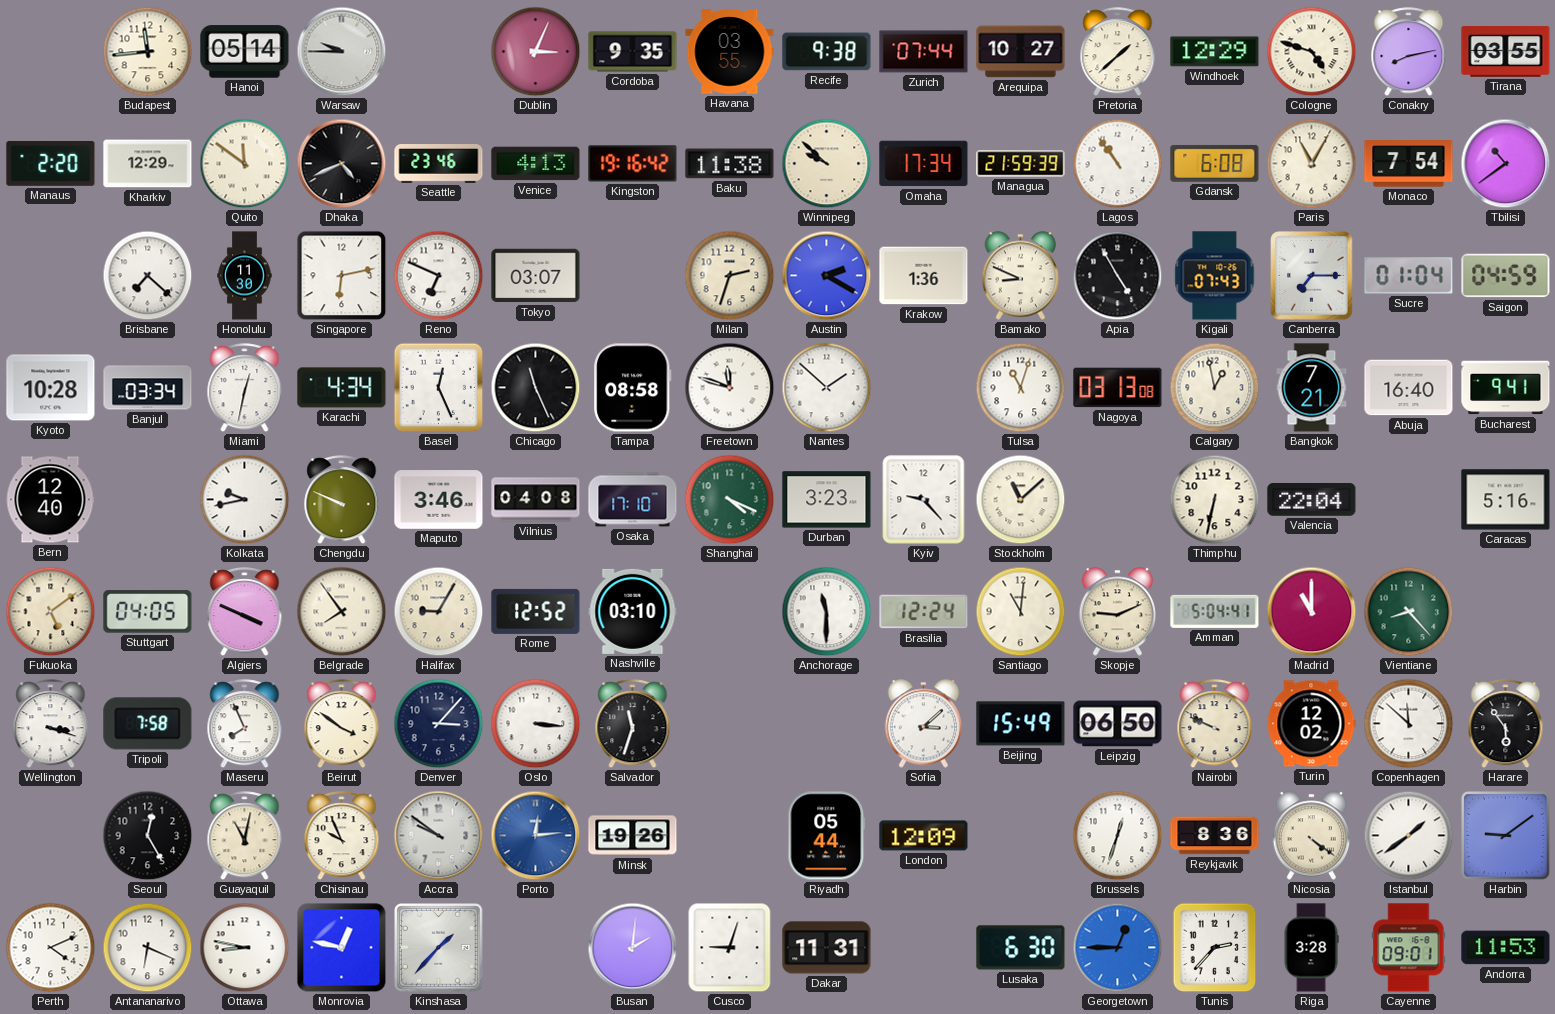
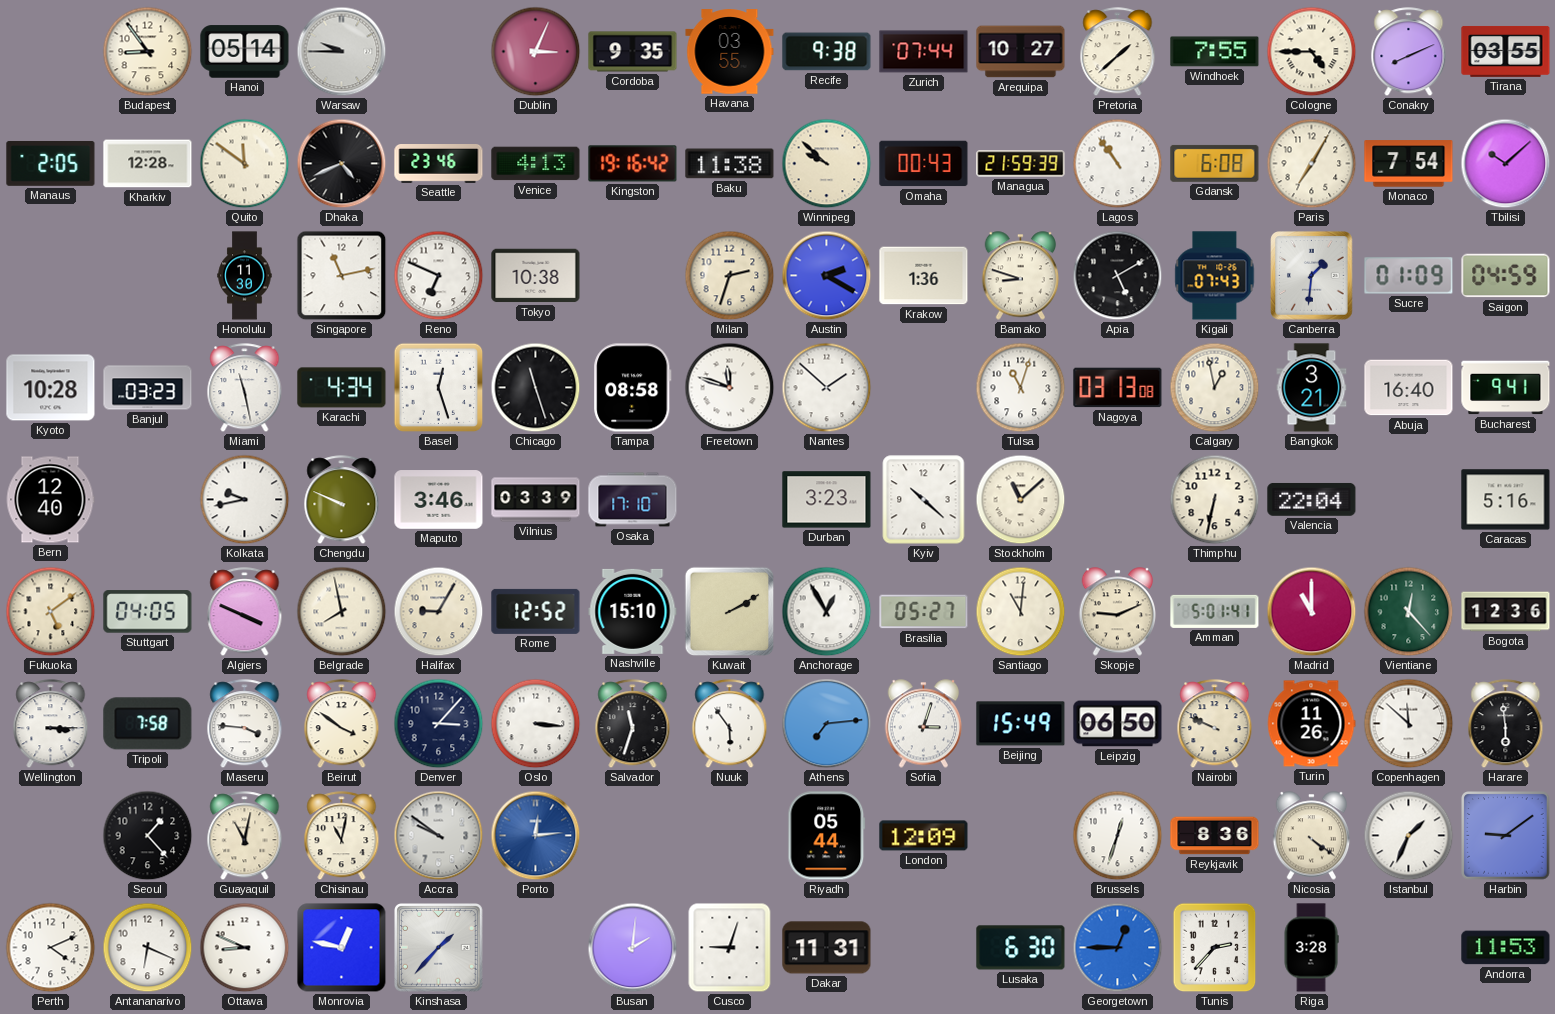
Budapest: 11:44 -> 8:54 (148, 52)
Windhoek: 12:29 -> 7:55 (1215, 52)
Cologne: 4:48 -> 4:45 (1312, 52)
Conakry: 8:13 -> 8:11 (1409, 52)
Manaus: 2:20 -> 2:05 (51, 163)
Kharkiv: 12:29 -> 12:28 (148, 164)
Omaha: 17:34 -> 00:43 (924, 164)
Paris: 11:05 -> 7:05 (1312, 164)
Tbilisi: 10:39 -> 10:08 (1506, 164)
Brisbane: 7:22 -> none (148, 276)
Singapore: 6:13 -> 11:13 (342, 276)
Tokyo: 03:07 -> 10:38 (536, 276)
Bamako: 8:49 -> 8:48 (1021, 276)
Apia: 4:55 -> 5:10 (1118, 276)
Canberra: 7:15 -> 1:31 (1312, 276)
Sucre: 01:04 -> 01:09 (1409, 276)
Banjul: 03:34 -> 03:23 (148, 388)
Miami: 12:32 -> 11:28 (245, 388)
Basel: 12:26 -> 12:27 (439, 388)
Chicago: 11:26 -> 11:27 (536, 388)
Bangkok: 7:21 -> 3:21 (1312, 388)
Vilnius: 04:08 -> 03:39 (536, 500)
Shanghai: 4:19 -> none (730, 500)
Kyiv: 9:23 -> 10:22 (924, 500)
Belgrade: 7:54 -> 7:58 (342, 612)
Nashville: 03:10 -> 15:10 (633, 611)
Kuwait: none -> 2:10 (730, 612)
Anchorage: 11:30 -> 12:55 (827, 612)
Brasilia: 12:24 -> 05:27 (924, 612)
Amman: 5:04 -> 5:01 (1215, 611)
Vientiane: 8:23 -> 12:23 (1409, 612)
Bogota: none -> 12:36 (1506, 612)
Wellington: 3:18 -> 3:15 (51, 724)
Maseru: 7:56 -> 3:46 (245, 724)
Nuuk: none -> 5:54 (730, 724)
Athens: none -> 7:14 (827, 724)
Sofia: 3:08 -> 3:03 (924, 724)
Turin: 12:02 -> 11:26 (1311, 724)
Harare: 5:54 -> 5:59 (1506, 724)
Seoul: 12:25 -> 1:23 (148, 836)
Chisinau: 9:56 -> 11:02 (342, 836)
Minsk: 19:26 -> none (633, 836)
Istanbul: 1:39 -> 1:34 (1409, 836)
Ottawa: 8:47 -> 8:49 (245, 948)
Cayenne: 09:01 -> none (1409, 948)
